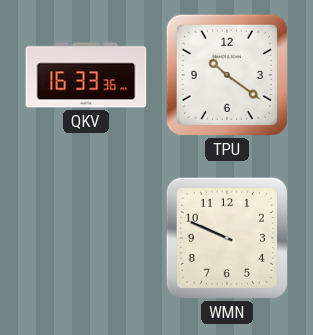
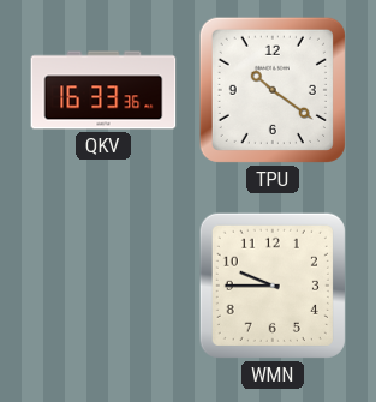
WMN: 9:49 -> 9:45 (273, 286)
